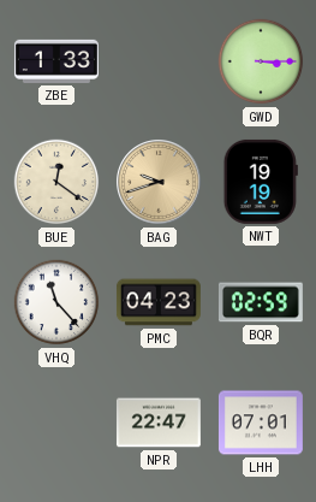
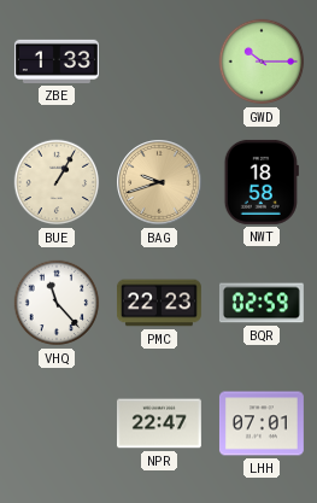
GWD: 3:15 -> 10:15 (262, 62)
BUE: 12:21 -> 1:05 (57, 182)
NWT: 19:19 -> 18:58 (262, 182)
PMC: 04:23 -> 22:23 (159, 303)
